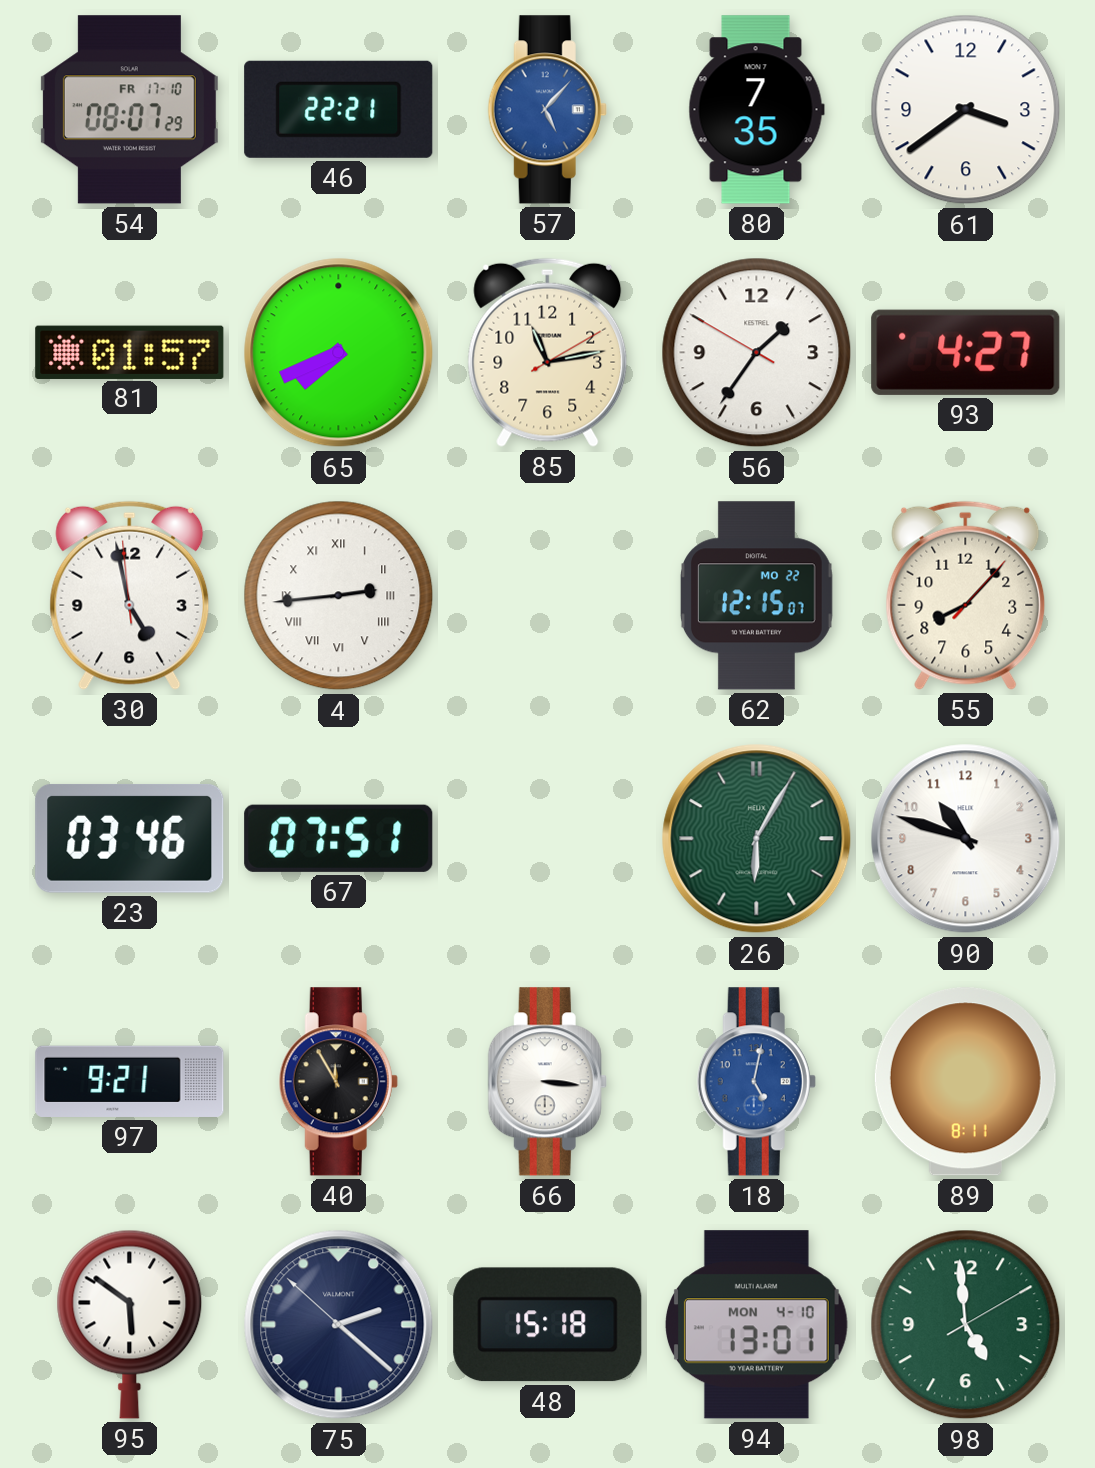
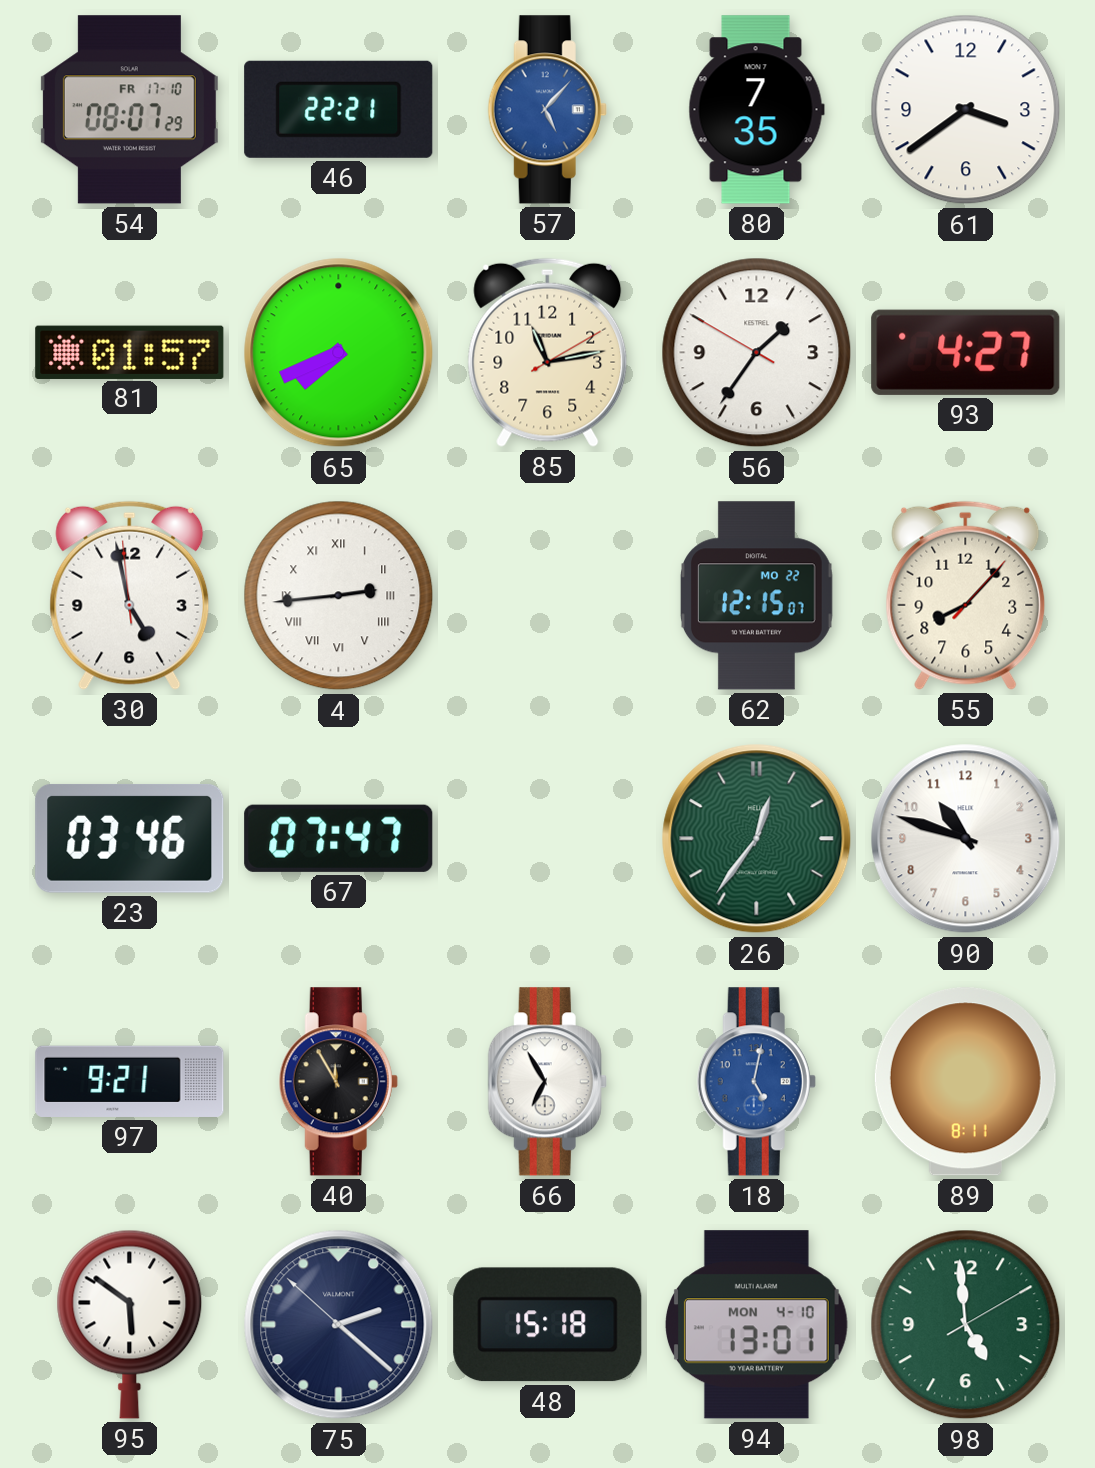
67: 07:51 -> 07:47 (339, 838)
26: 6:05 -> 12:36 (757, 839)
66: 3:16 -> 6:55 (547, 1082)
